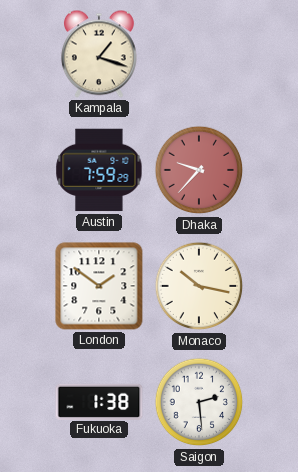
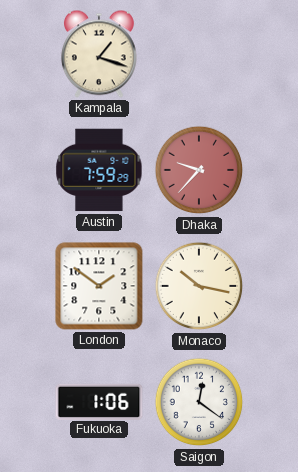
Fukuoka: 1:38 -> 1:06 (99, 401)
Saigon: 2:29 -> 12:21 (199, 402)
